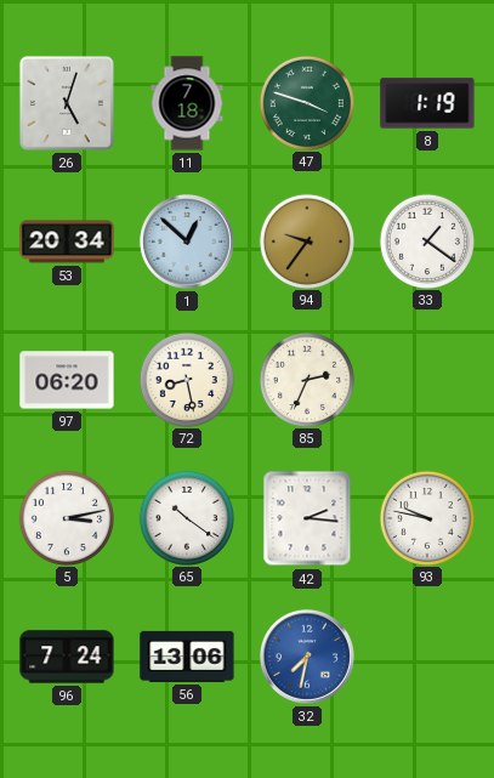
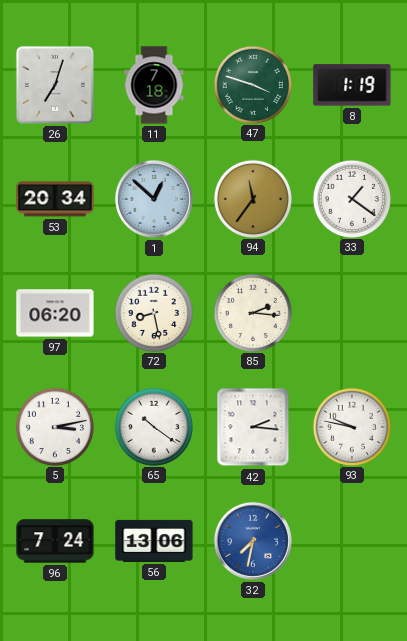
26: 5:03 -> 7:03 (55, 85)
94: 9:36 -> 11:36 (252, 198)
85: 2:34 -> 2:16 (252, 312)
